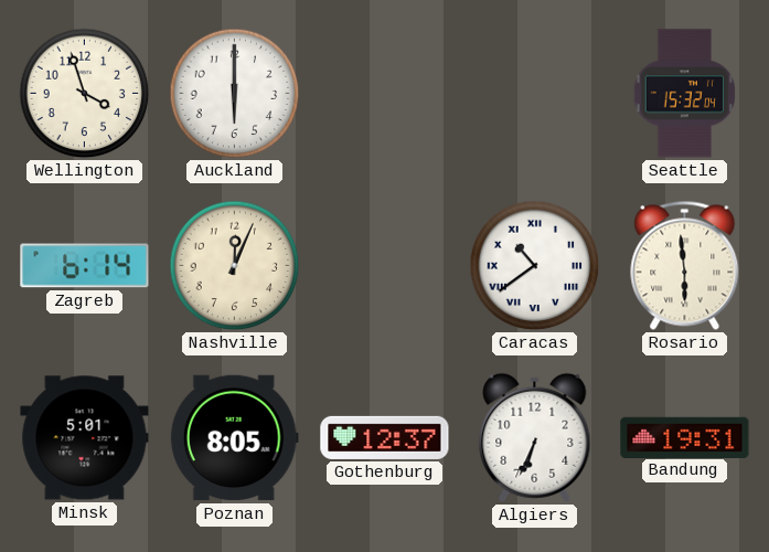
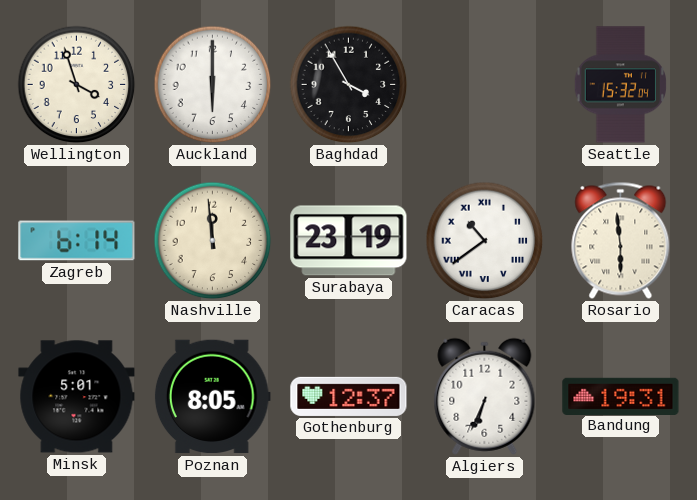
Baghdad: none -> 3:55 (349, 85)
Nashville: 12:04 -> 11:59 (213, 241)
Surabaya: none -> 23:19 (349, 241)
